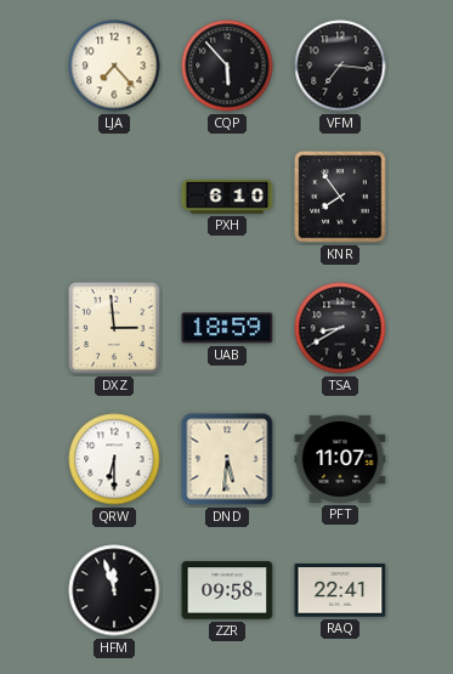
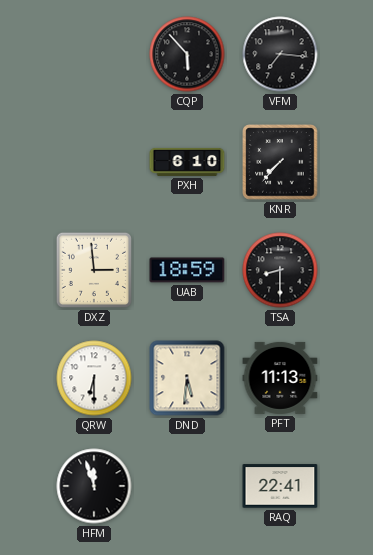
LJA: 7:23 -> none (114, 66)
KNR: 7:54 -> 7:37 (280, 162)
TSA: 8:40 -> 8:30 (280, 270)
PFT: 11:07 -> 11:13 (280, 378)
ZZR: 09:58 -> none (227, 590)
